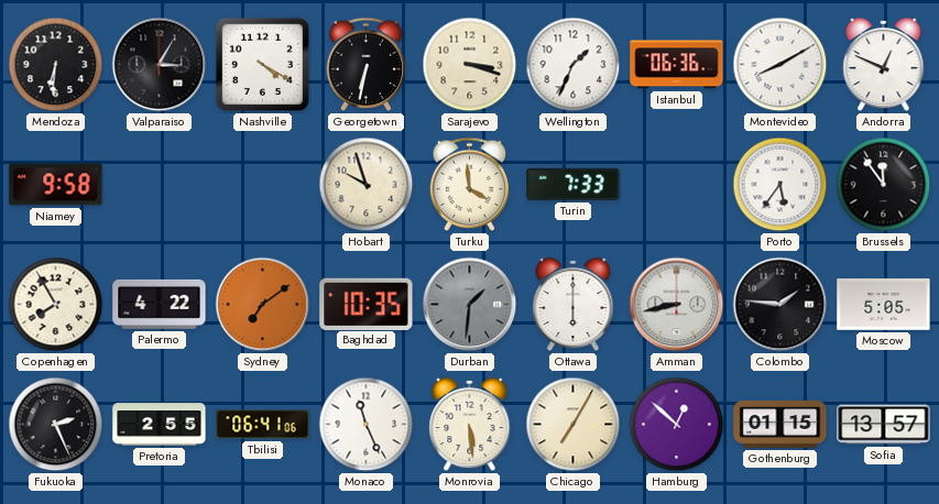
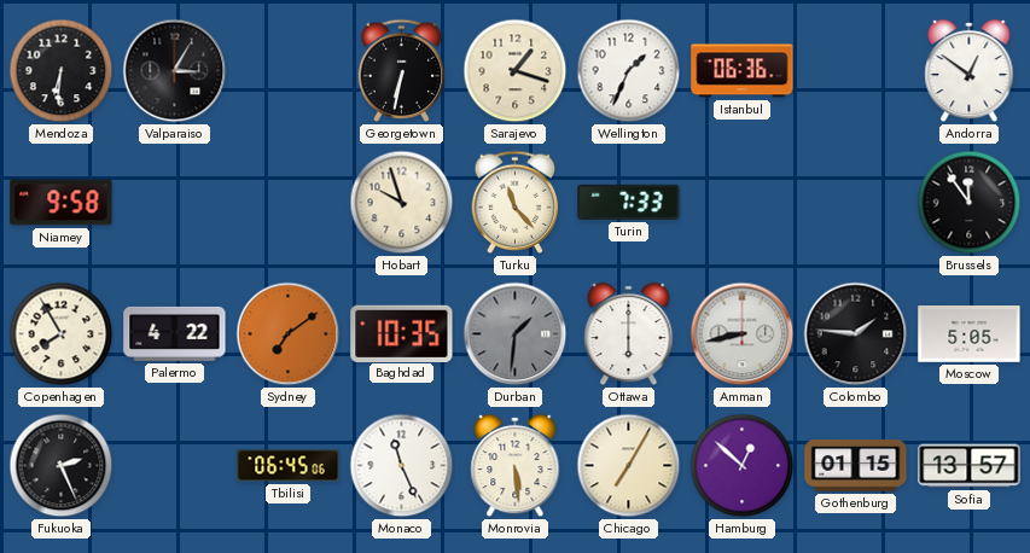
Nashville: 4:20 -> none (263, 65)
Sarajevo: 3:18 -> 1:18 (516, 71)
Montevideo: 8:10 -> none (780, 65)
Andorra: 12:49 -> 12:51 (970, 71)
Turku: 3:59 -> 11:23 (516, 202)
Porto: 5:36 -> none (780, 185)
Pretoria: 2:55 -> none (160, 425)
Tbilisi: 06:41 -> 06:45 (289, 466)
